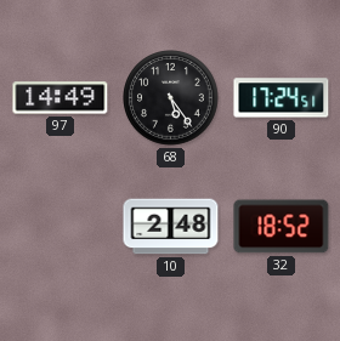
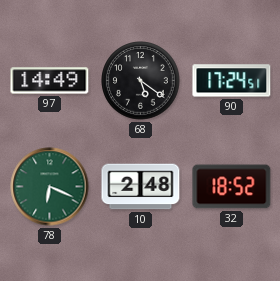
68: 5:24 -> 5:21 (141, 81)
78: none -> 6:19 (50, 187)
